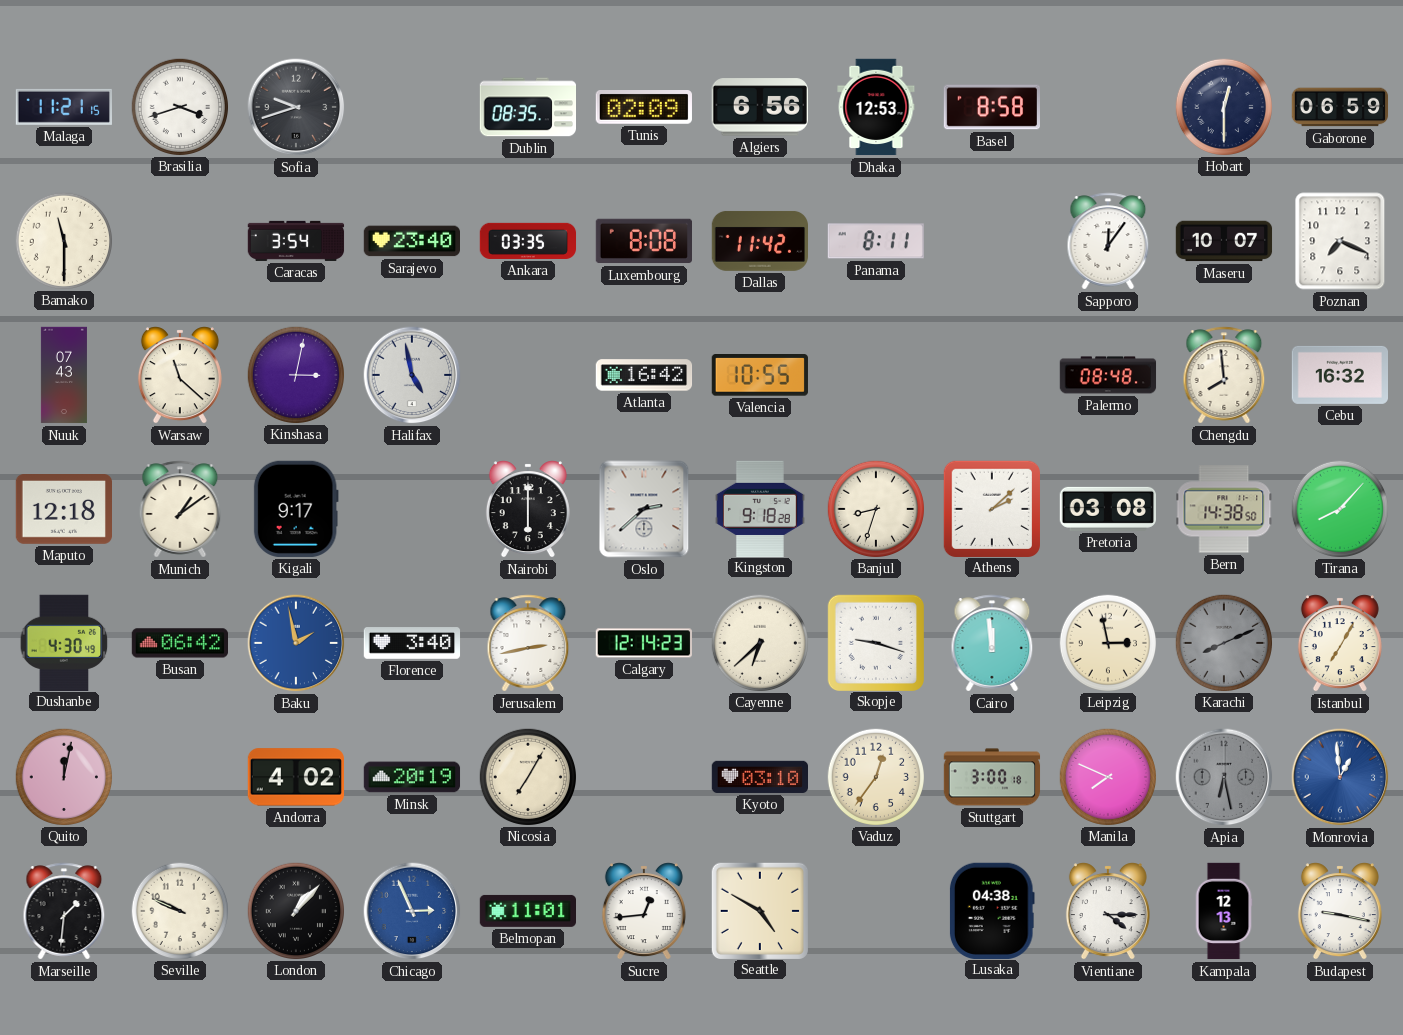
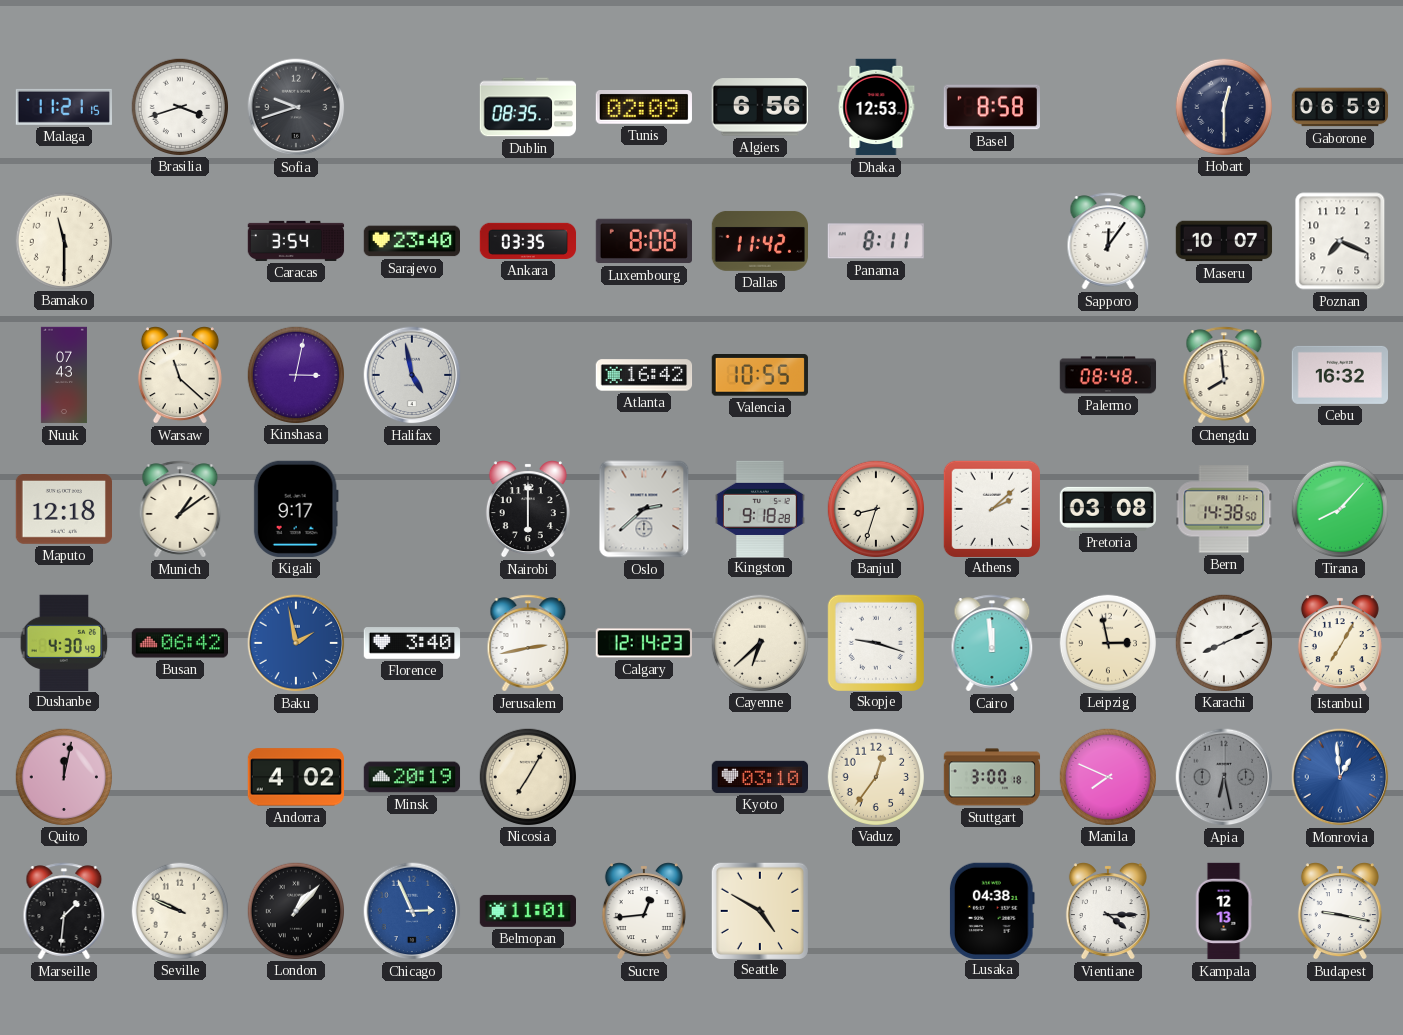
Karachi dial: grey -> white (1223, 642)
